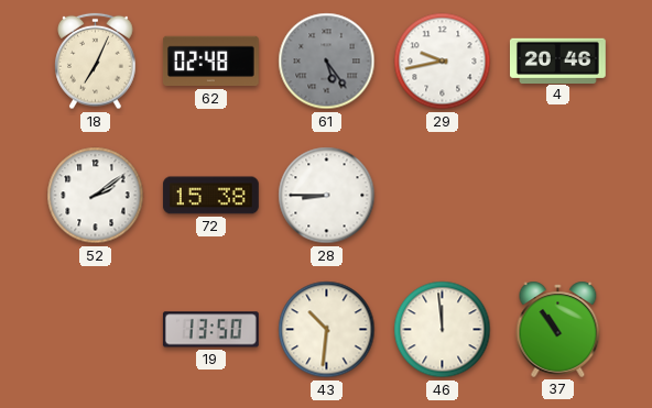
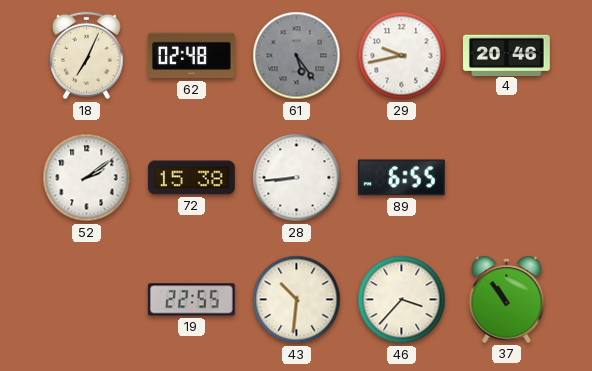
28: 8:45 -> 8:44 (297, 178)
89: none -> 6:55 (401, 178)
19: 13:50 -> 22:55 (191, 300)
46: 11:59 -> 3:37 (402, 300)
